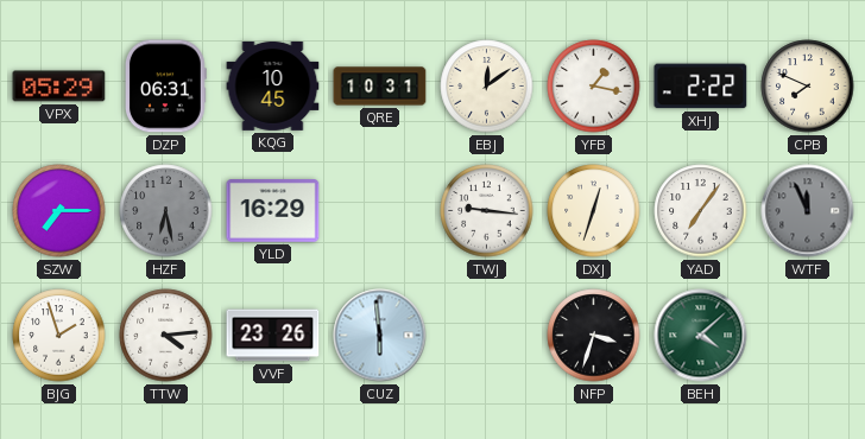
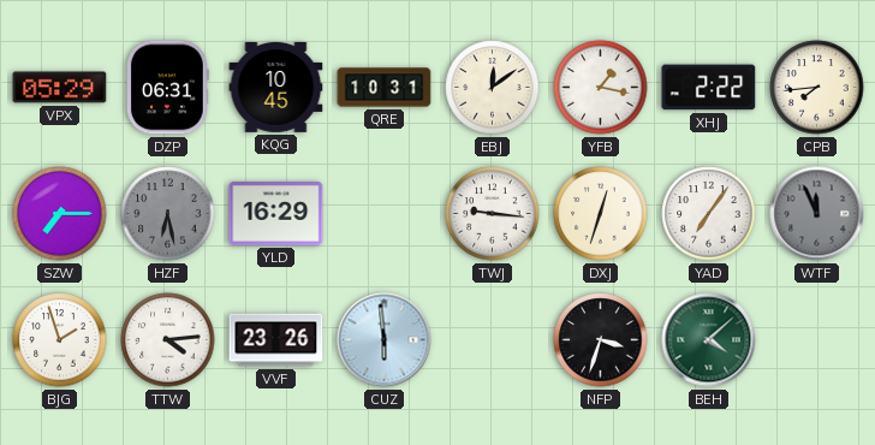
CPB: 7:49 -> 7:44 (817, 88)
